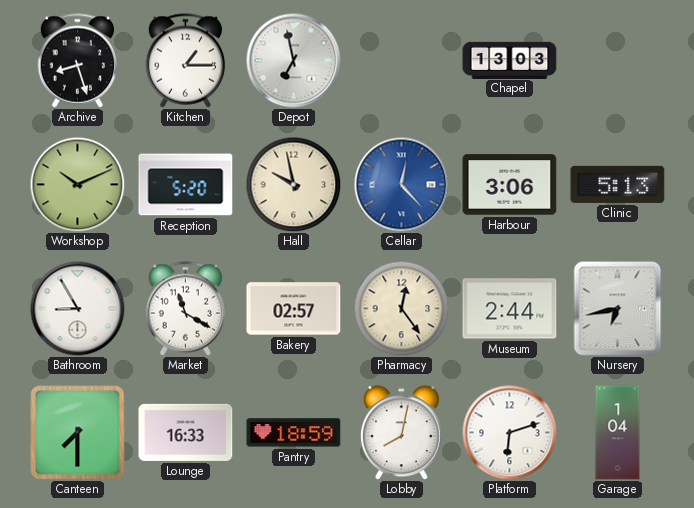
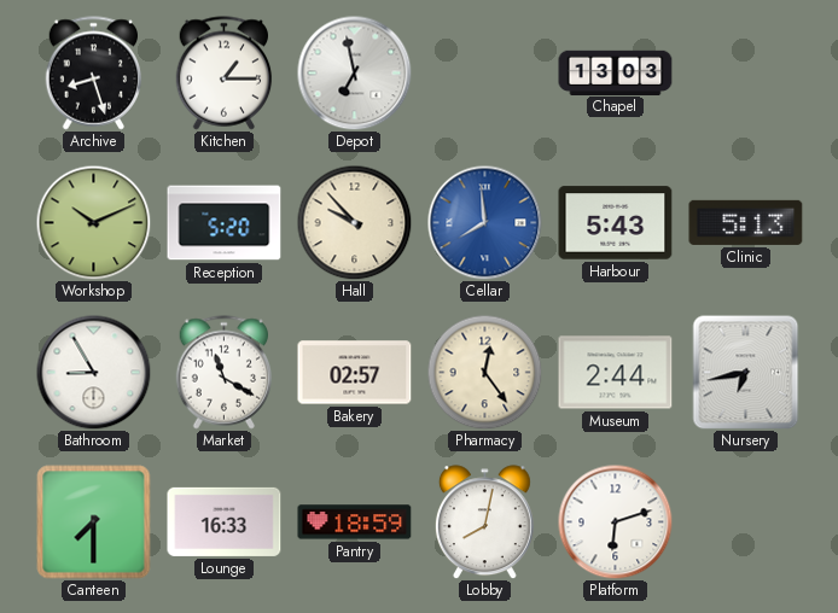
Hall: 9:58 -> 9:53 (354, 222)
Cellar: 12:23 -> 7:59 (484, 222)
Harbour: 3:06 -> 5:43 (616, 223)
Garage: 1:04 -> none (618, 433)
